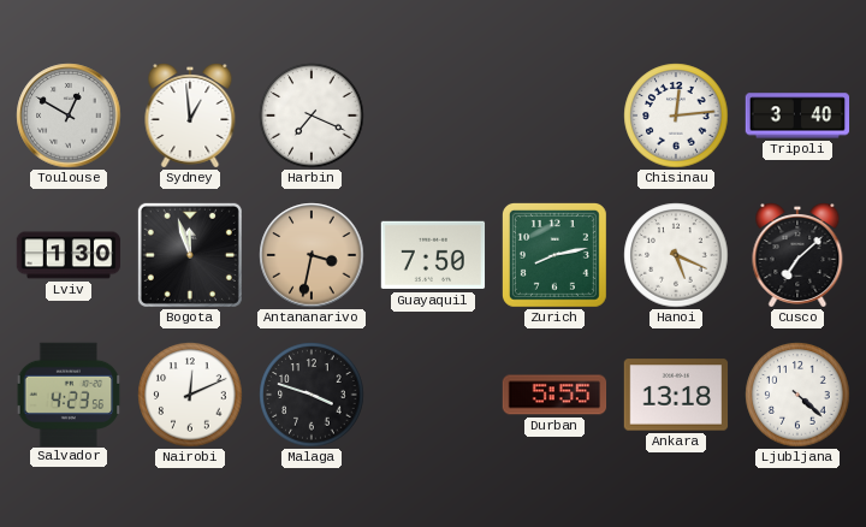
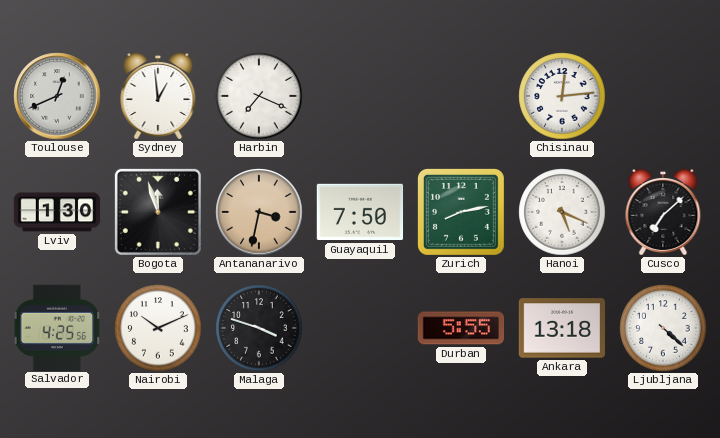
Toulouse: 12:50 -> 12:41 (57, 96)
Tripoli: 3:40 -> none (797, 116)
Salvador: 4:23 -> 4:25 (57, 327)
Nairobi: 12:11 -> 10:11 (158, 328)
